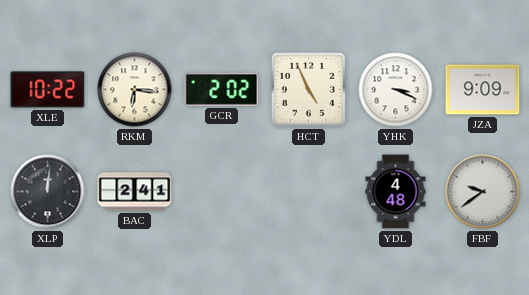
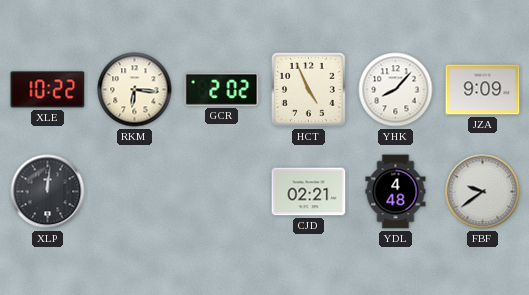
YHK: 3:19 -> 8:07 (396, 90)
BAC: 2:41 -> none (135, 192)
CJD: none -> 02:21 (309, 192)
